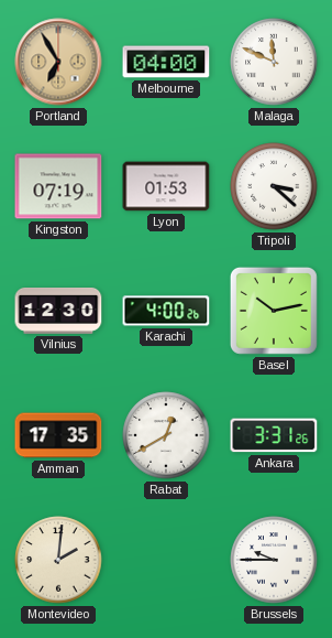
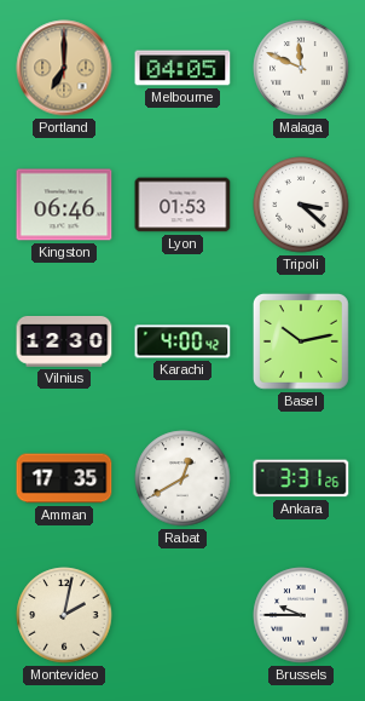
Portland: 6:55 -> 7:00 (64, 68)
Melbourne: 04:00 -> 04:05 (182, 68)
Kingston: 07:19 -> 06:46 (64, 205)
Karachi: 4:00:26 -> 4:00:42 (182, 341)
Montevideo: 2:01 -> 2:02 (64, 615)
